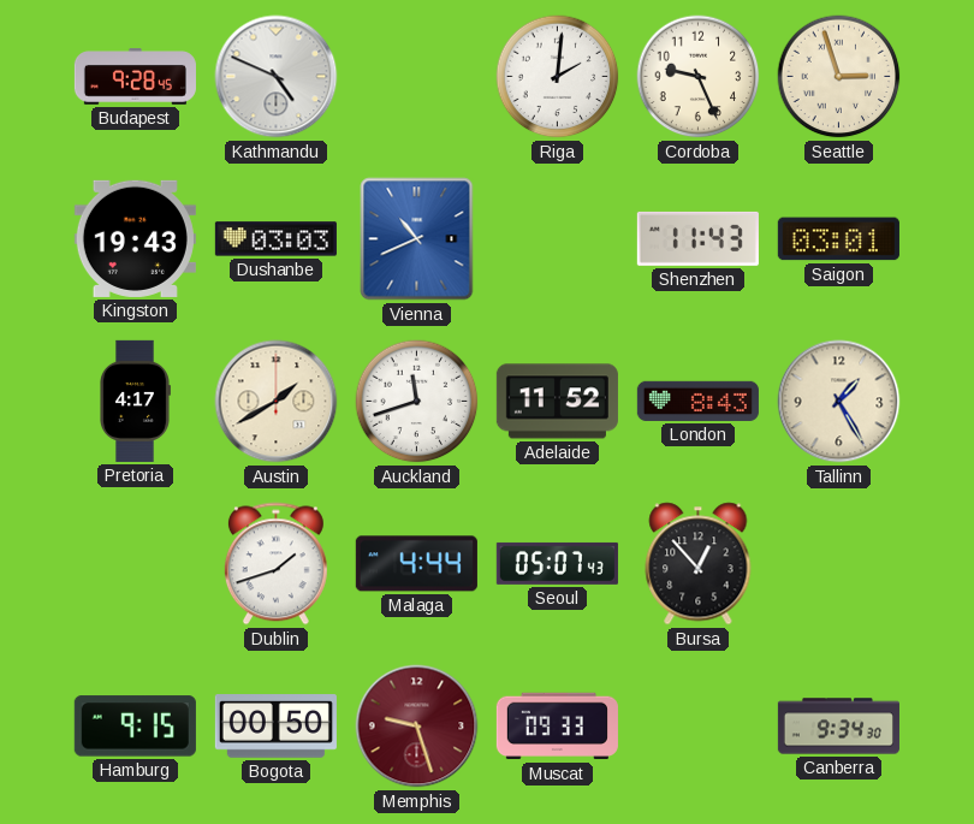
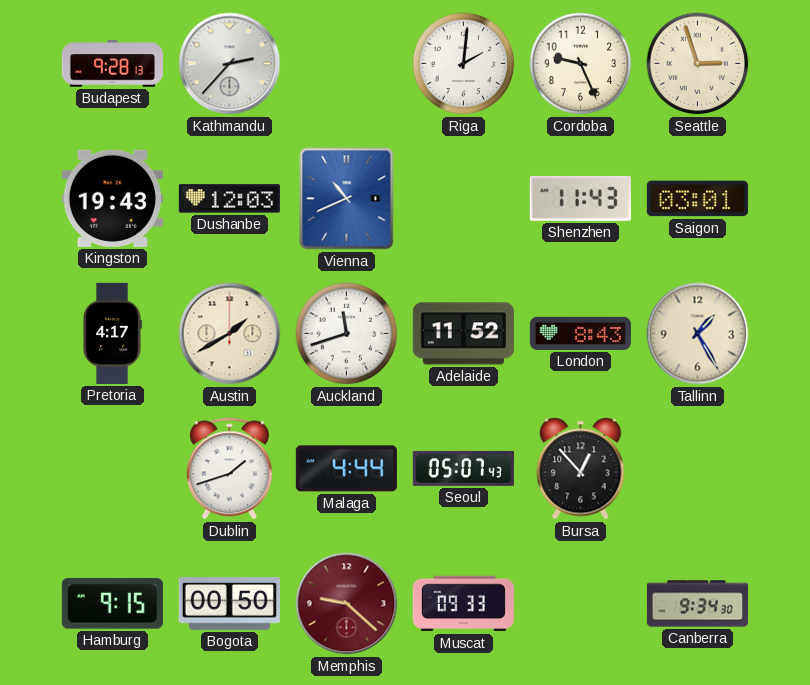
Budapest: 9:28:45 -> 9:28:13 (112, 64)
Kathmandu: 4:49 -> 2:37 (230, 64)
Dushanbe: 03:03 -> 12:03 (229, 199)
Memphis: 9:27 -> 9:22 (347, 604)
